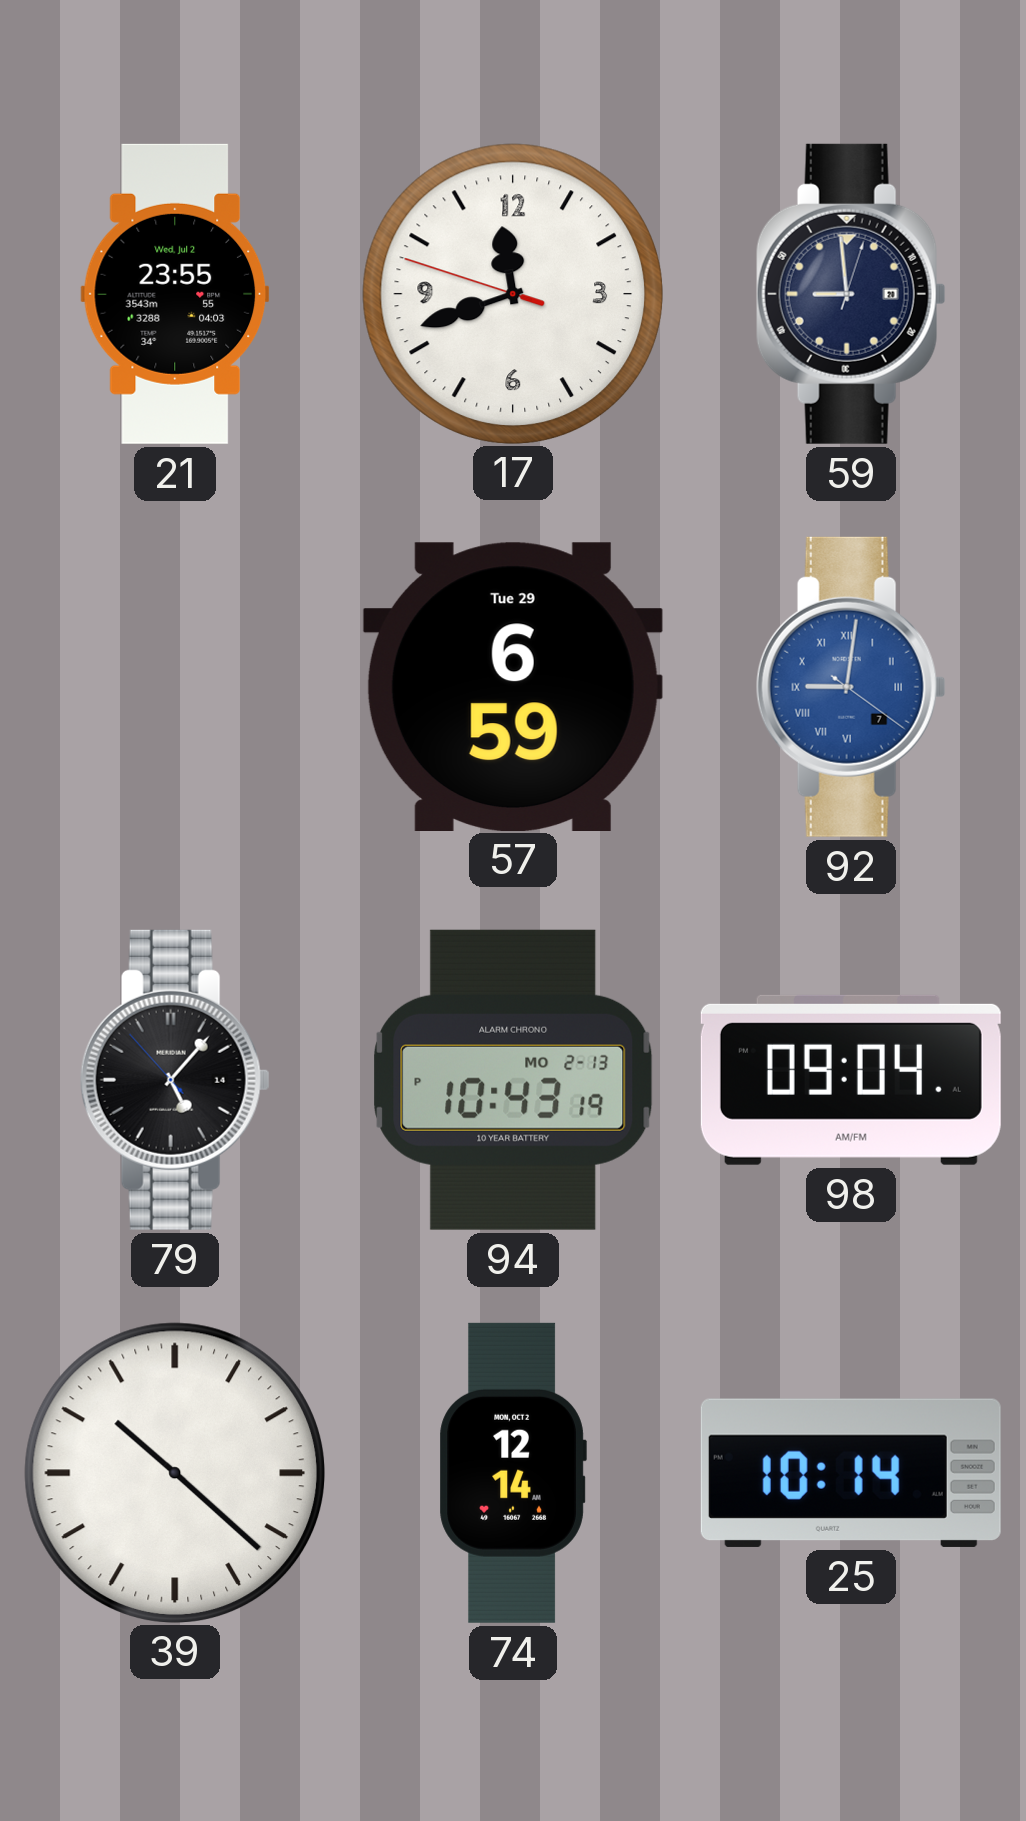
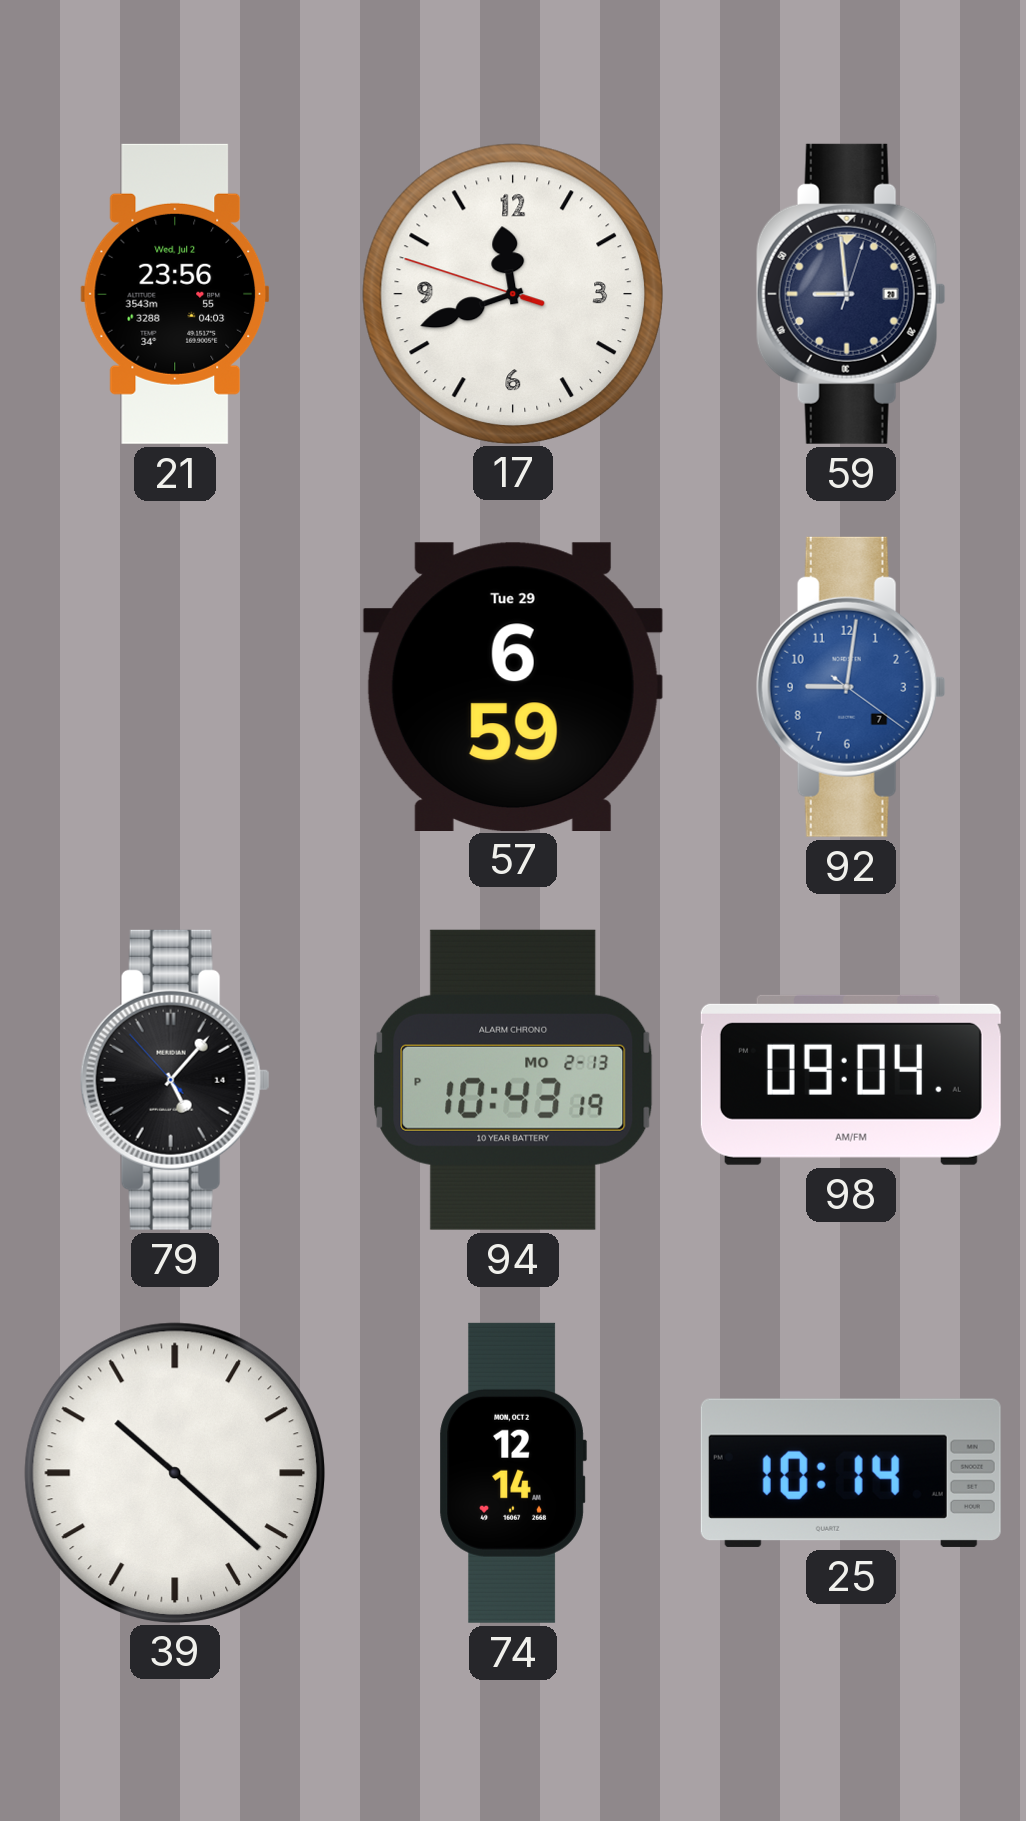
21: 23:55 -> 23:56 (175, 294)
92 numerals: Roman -> Arabic (851, 687)
